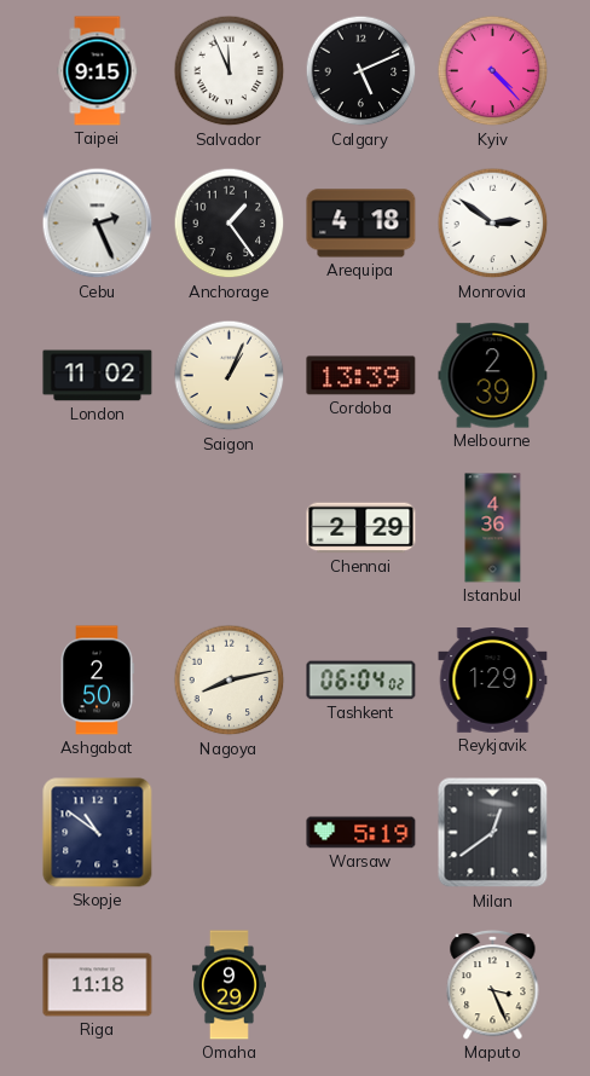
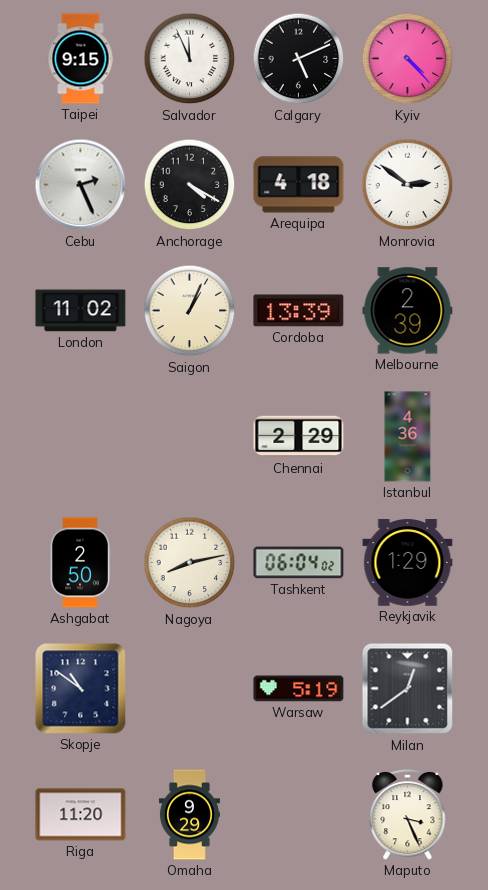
Anchorage: 1:24 -> 4:20 (190, 185)
Riga: 11:18 -> 11:20 (81, 815)
